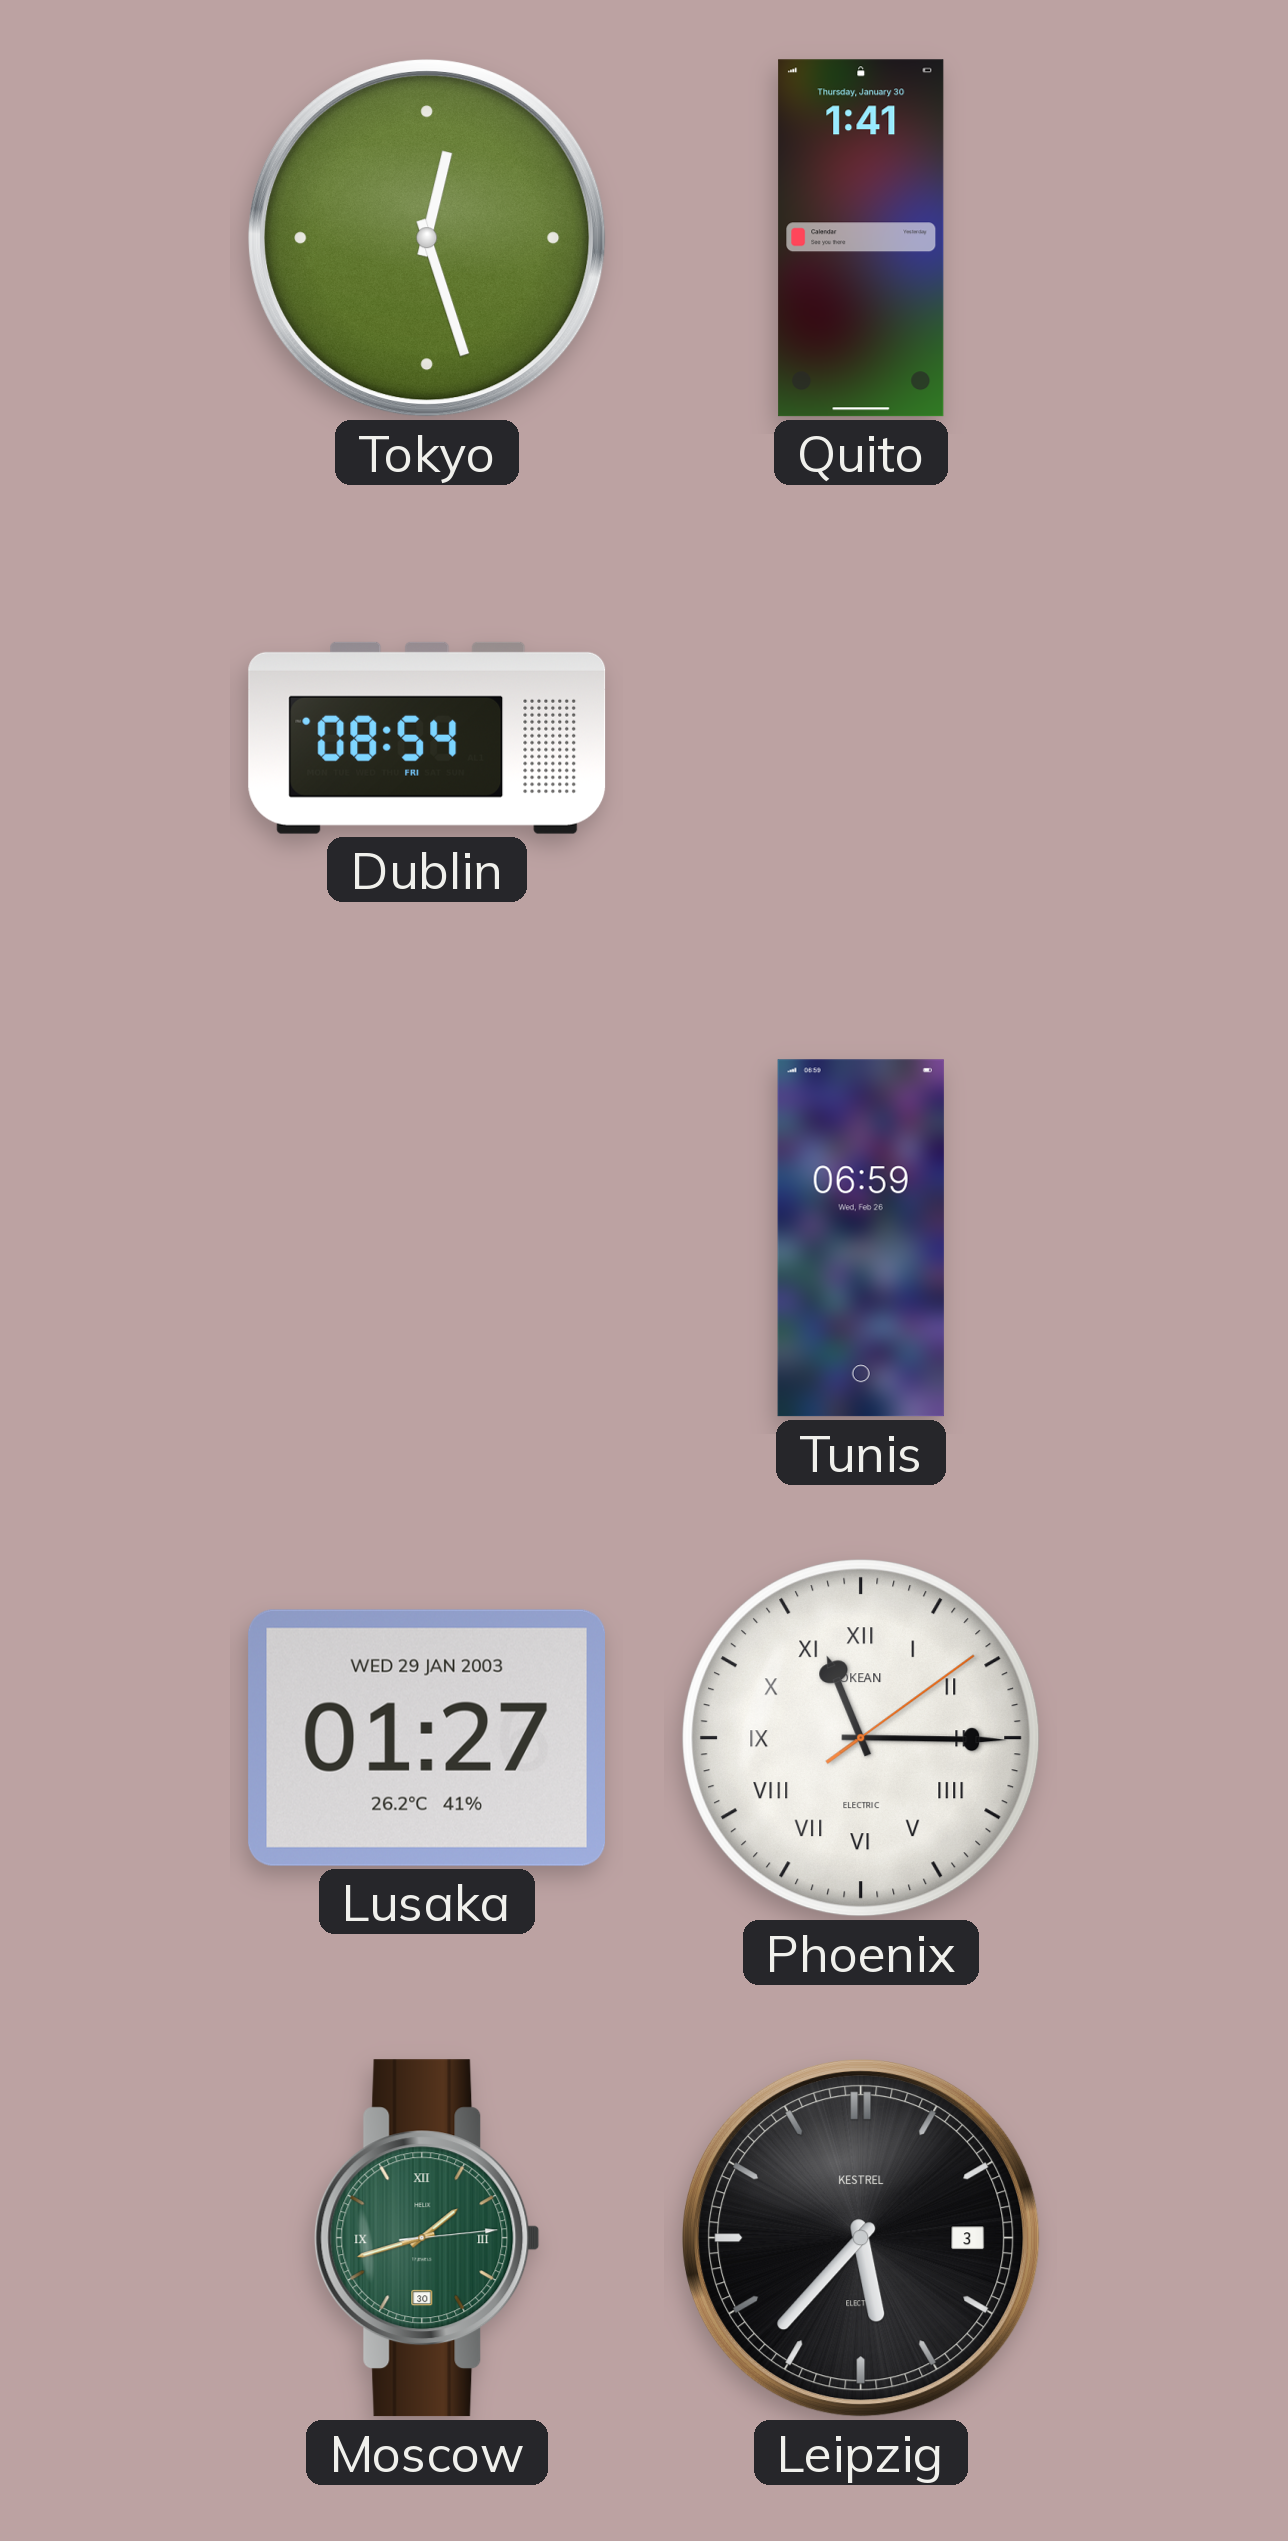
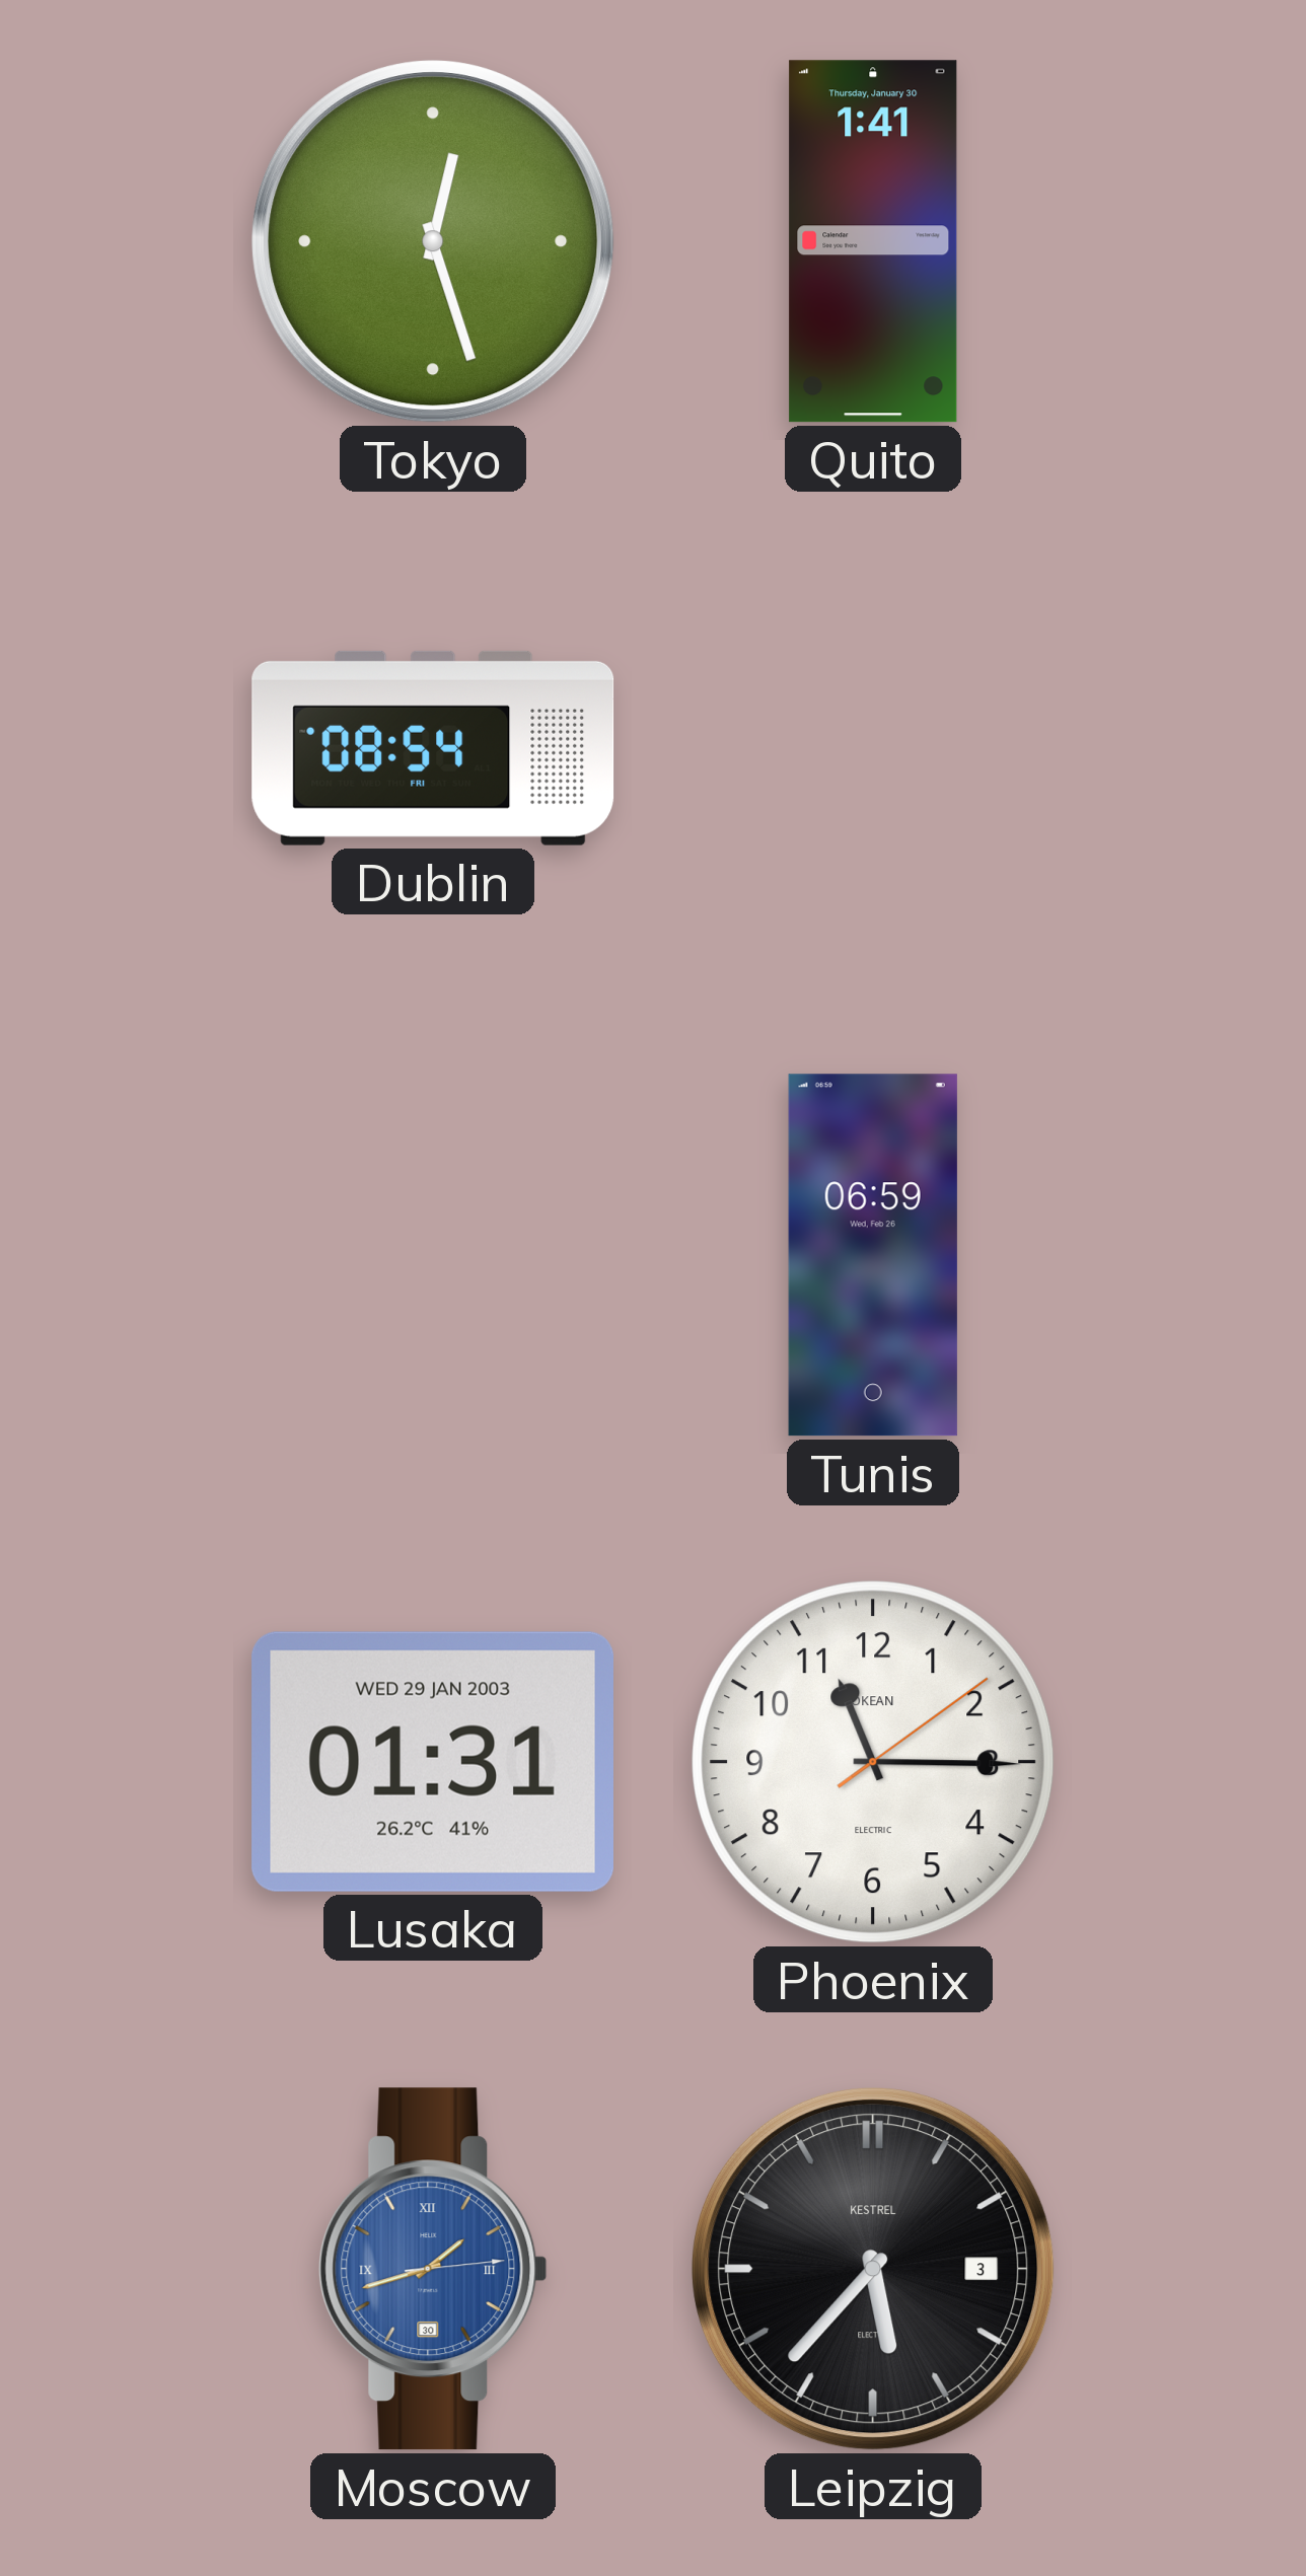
Lusaka: 01:27 -> 01:31 (432, 1762)
Phoenix numerals: Roman -> Arabic (873, 1762)
Moscow dial: green -> blue (433, 2269)
